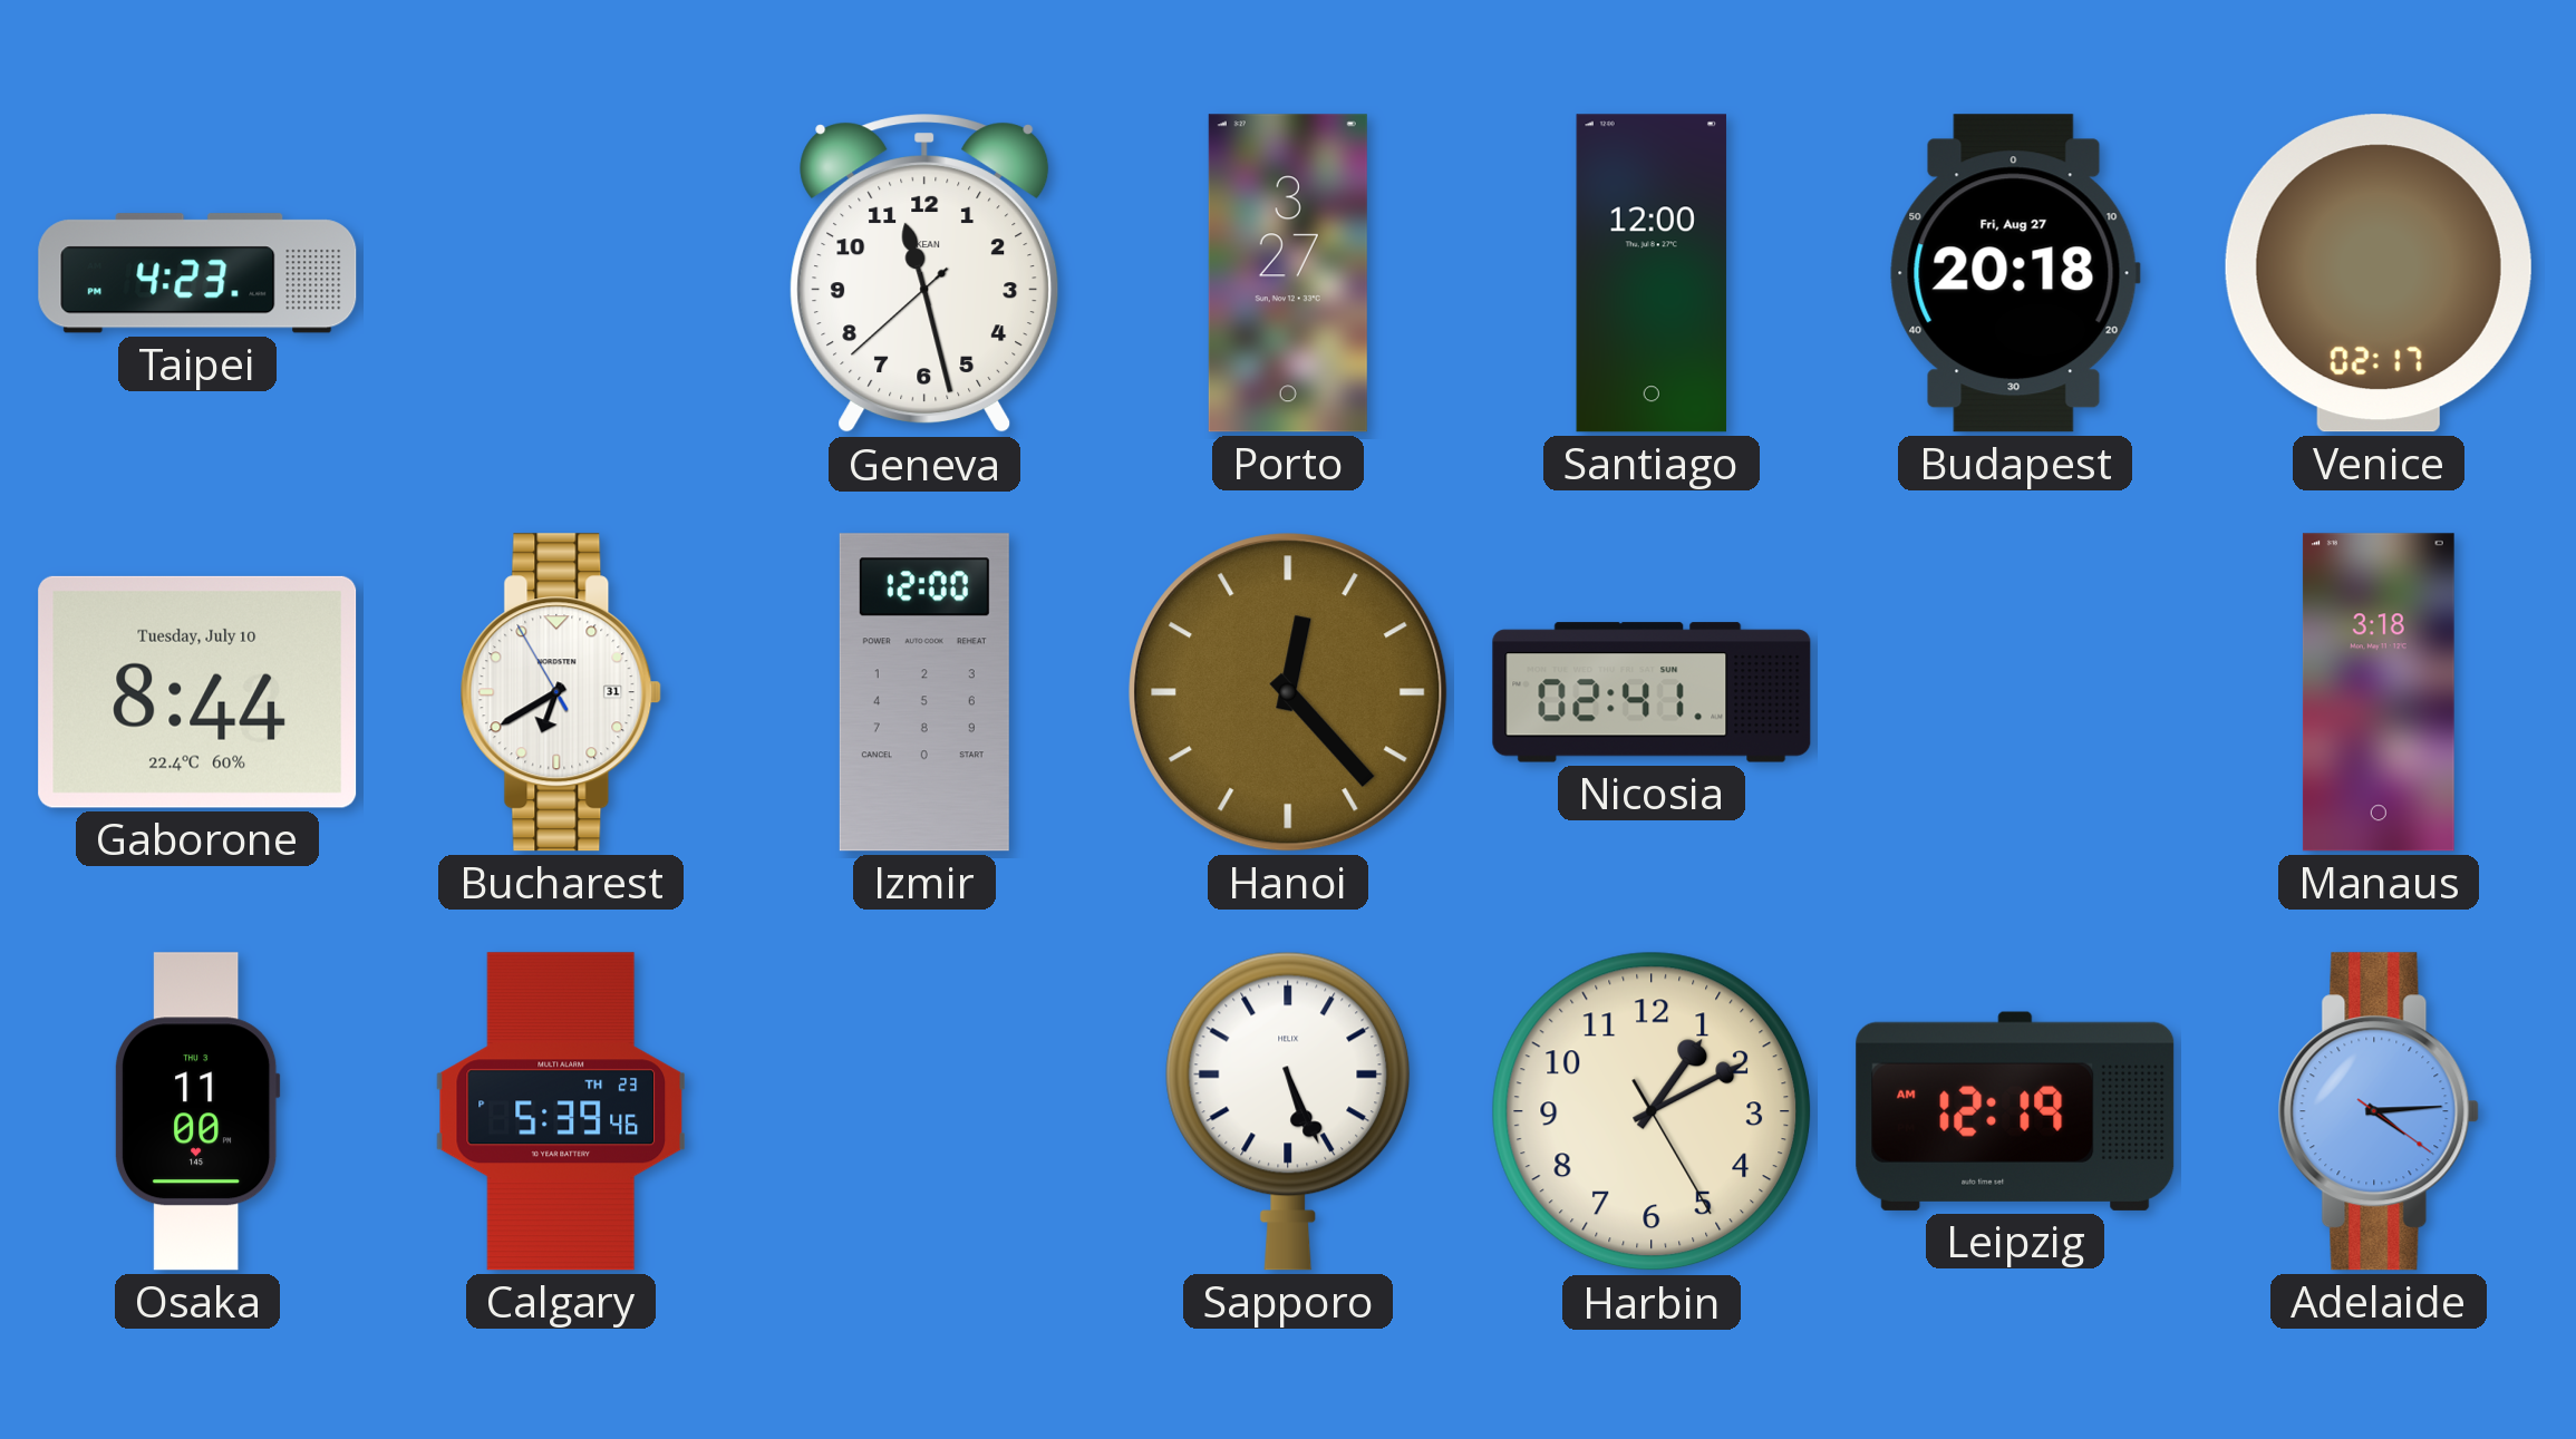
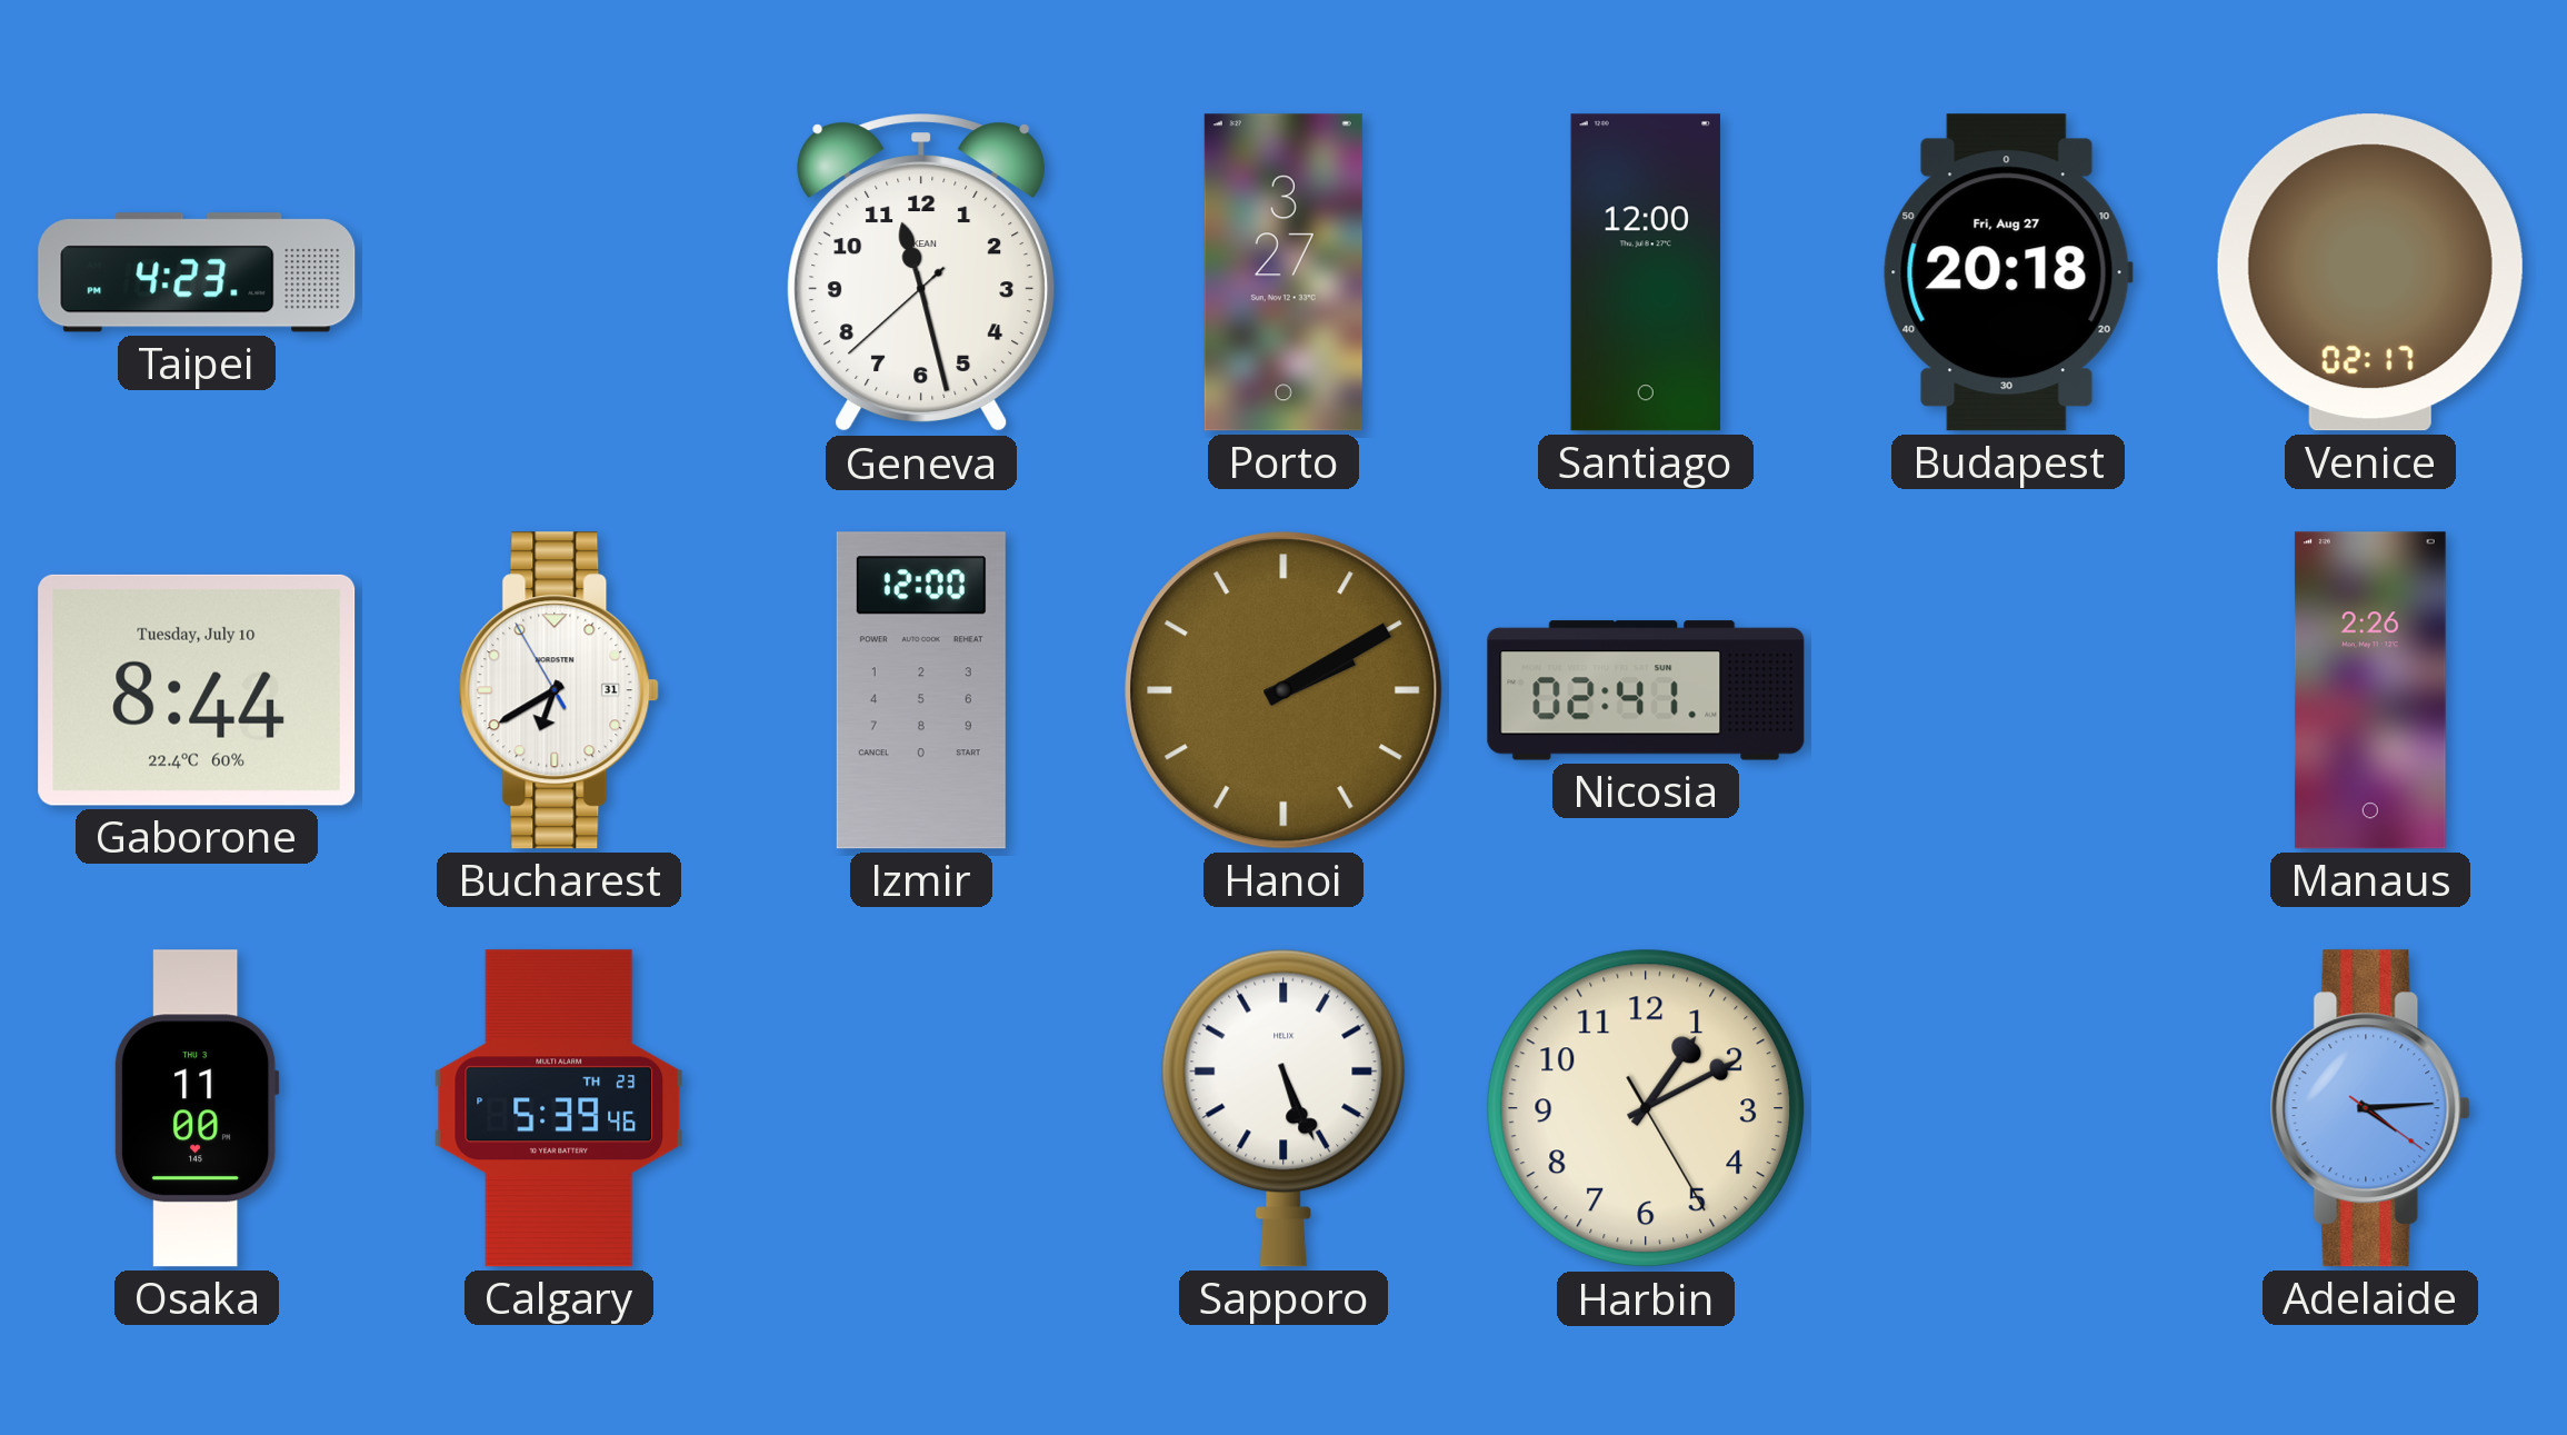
Hanoi: 12:23 -> 2:10 (1283, 690)
Manaus: 3:18 -> 2:26 (2370, 690)
Leipzig: 12:19 -> none (2015, 1111)
